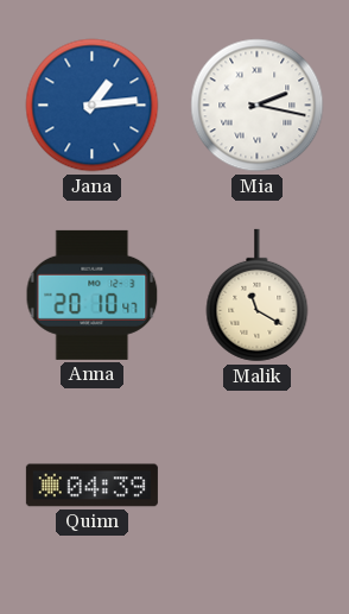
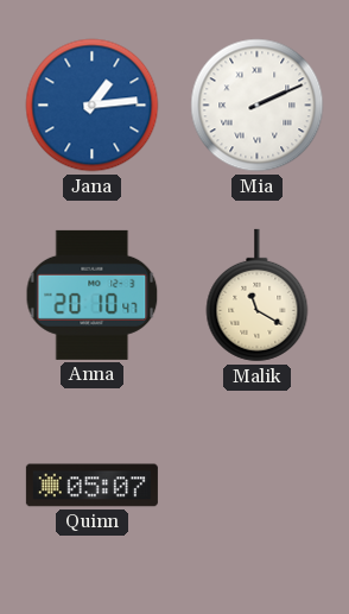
Mia: 2:17 -> 2:11 (258, 106)
Quinn: 04:39 -> 05:07 (91, 486)
